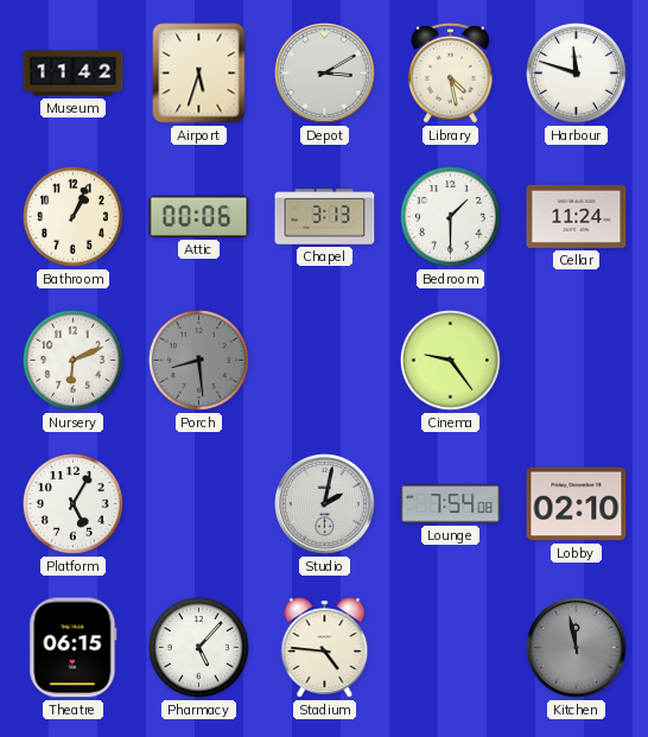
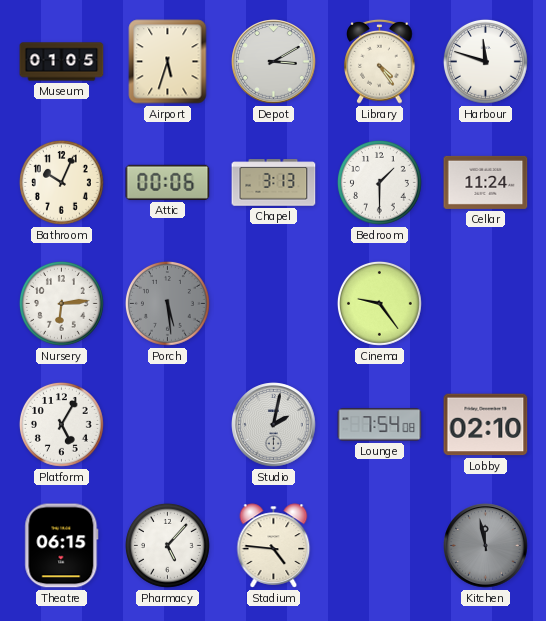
Museum: 11:42 -> 01:05 (62, 62)
Library: 4:28 -> 4:24 (380, 62)
Bathroom: 1:04 -> 10:04 (61, 182)
Nursery: 6:11 -> 6:14 (61, 303)
Porch: 8:29 -> 5:29 (167, 303)
